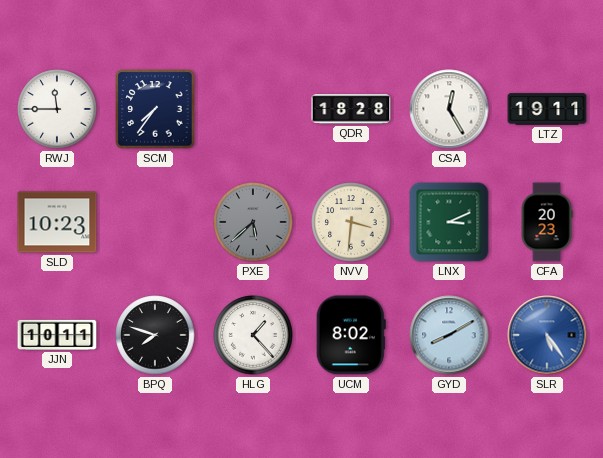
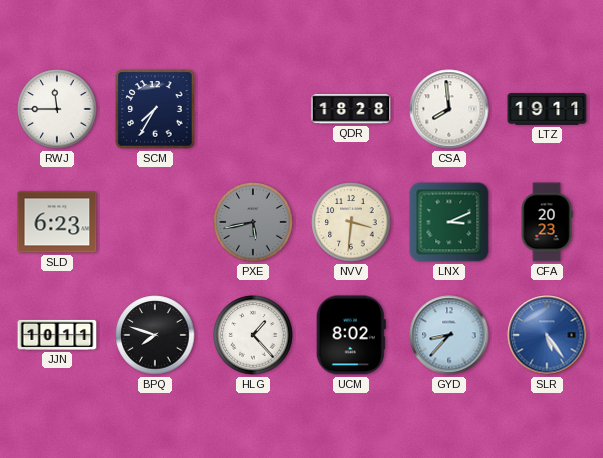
SCM: 7:36 -> 7:35 (155, 109)
CSA: 12:25 -> 7:59 (449, 109)
SLD: 10:23 -> 6:23 (57, 222)
PXE: 5:38 -> 5:43 (253, 222)
GYD: 8:10 -> 8:37 (449, 335)
